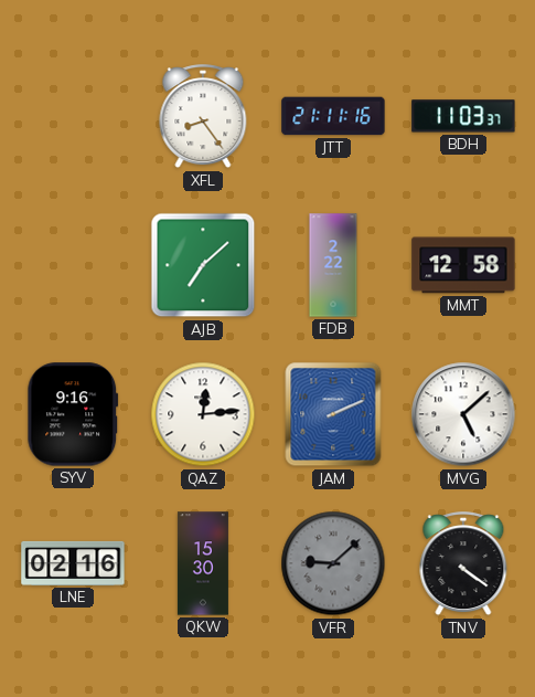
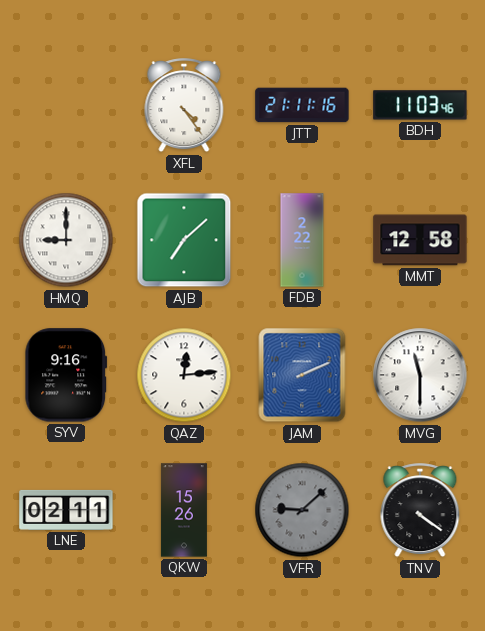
XFL: 8:24 -> 4:24 (184, 106)
BDH: 11:03:37 -> 11:03:46 (420, 105)
HMQ: none -> 9:00 (66, 240)
MVG: 5:08 -> 11:30 (420, 375)
LNE: 02:16 -> 02:11 (66, 510)
QKW: 15:30 -> 15:26 (184, 510)
